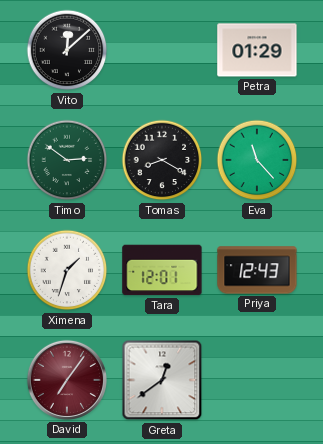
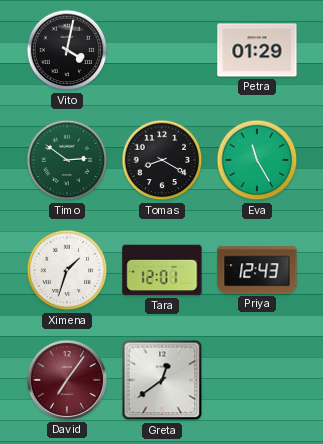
Vito: 12:08 -> 4:02 (67, 50)
Eva: 11:23 -> 11:25 (257, 160)
